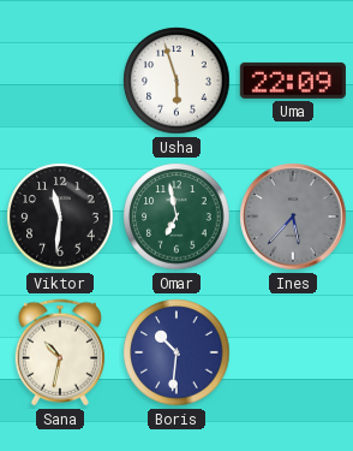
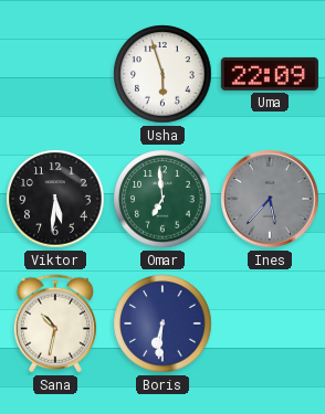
Viktor: 11:31 -> 5:31 (55, 199)
Omar: 6:58 -> 6:59 (162, 199)
Boris: 10:31 -> 6:31 (162, 323)
